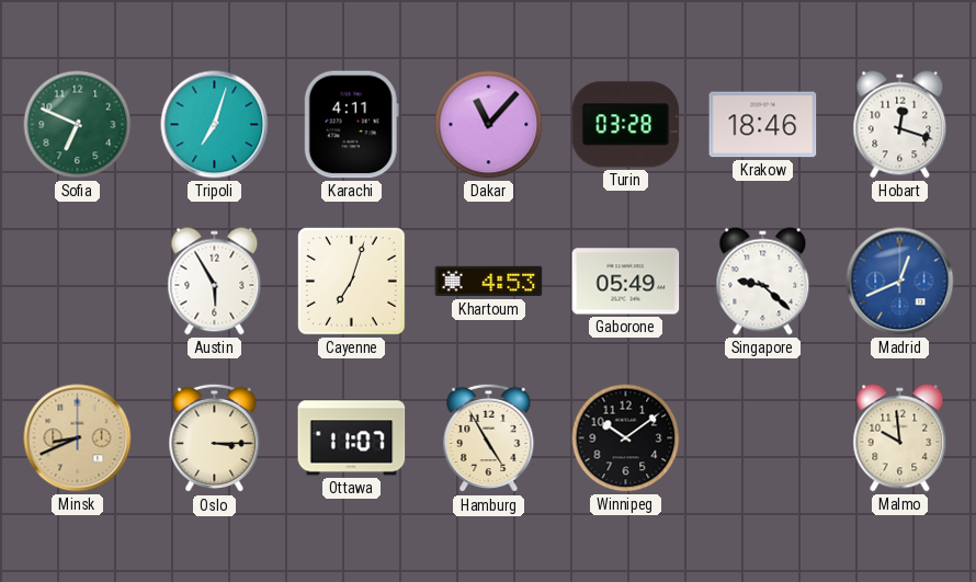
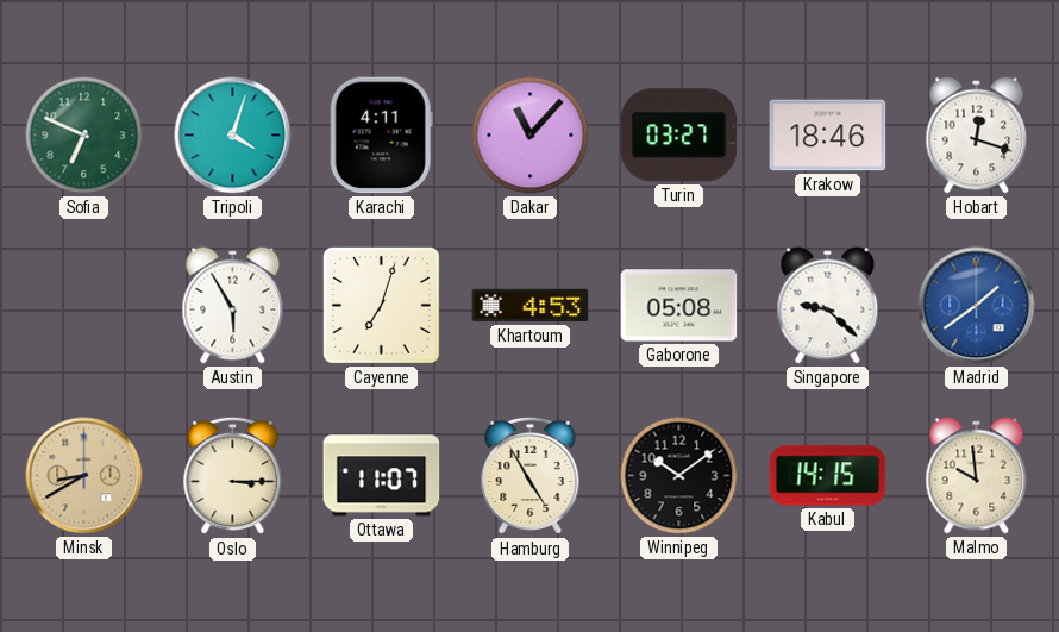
Tripoli: 7:03 -> 4:03 (233, 136)
Turin: 03:28 -> 03:27 (679, 136)
Gaborone: 05:49 -> 05:08 (679, 306)
Madrid: 12:41 -> 1:39 (977, 306)
Minsk: 8:41 -> 8:40 (84, 476)
Kabul: none -> 14:15 (828, 476)
